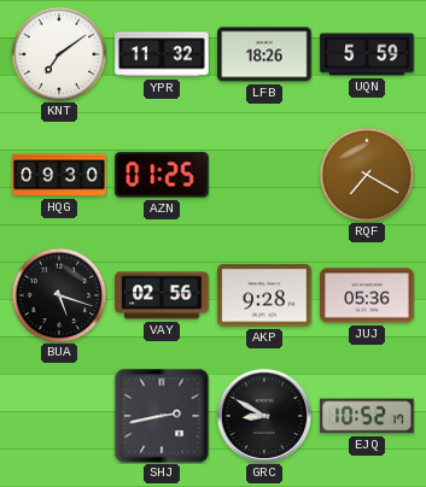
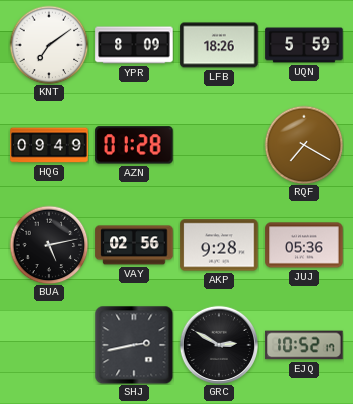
YPR: 11:32 -> 8:09 (134, 45)
HQG: 09:30 -> 09:49 (49, 145)
AZN: 01:25 -> 01:28 (134, 145)
BUA: 5:18 -> 5:13 (49, 245)
GRC: 8:50 -> 2:50 (218, 344)
